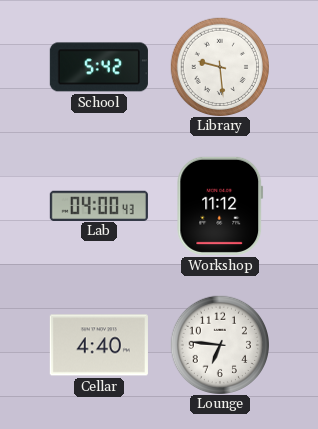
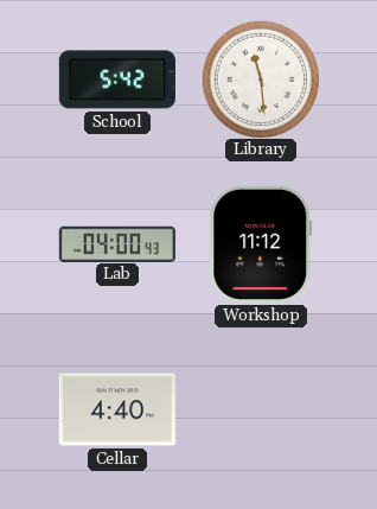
Library: 9:29 -> 11:29 (260, 78)
Lounge: 6:46 -> none (219, 344)
